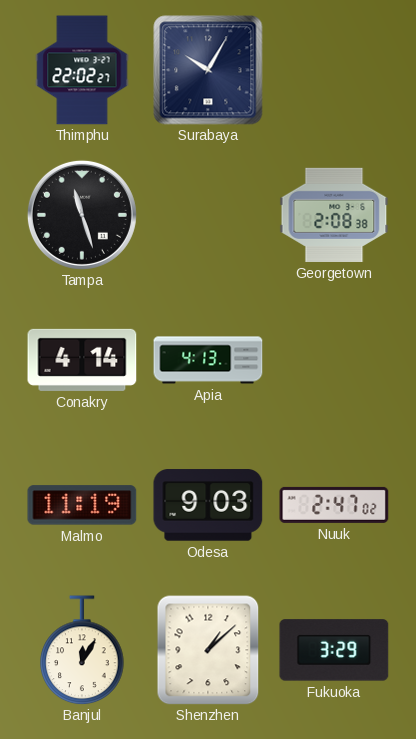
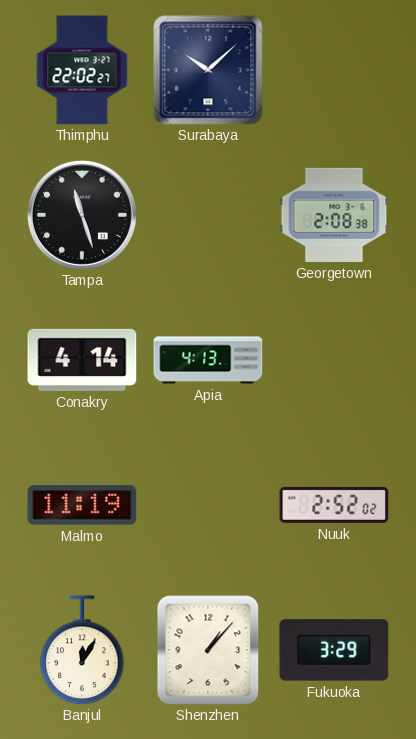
Surabaya: 10:05 -> 10:08 (208, 70)
Odesa: 9:03 -> none (208, 505)
Nuuk: 2:47 -> 2:52 (334, 505)
Shenzhen: 1:08 -> 1:07 (208, 650)
